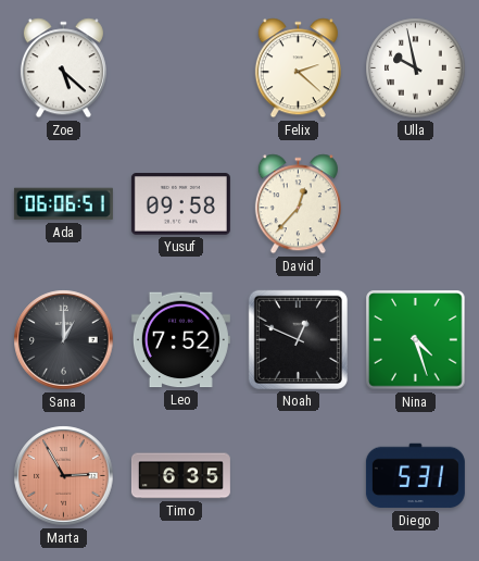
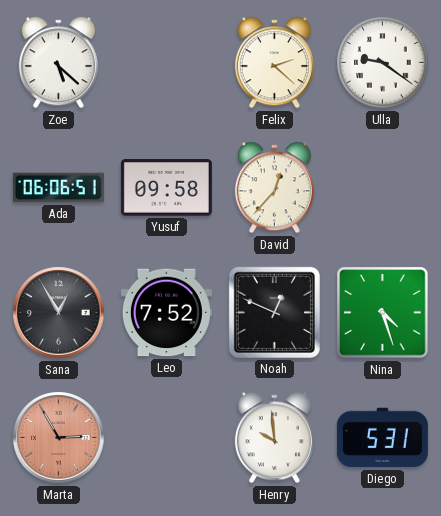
Ulla: 9:58 -> 9:21 (383, 63)
Sana: 1:00 -> 12:55 (59, 313)
Timo: 6:35 -> none (180, 476)
Henry: none -> 9:59 (274, 438)
